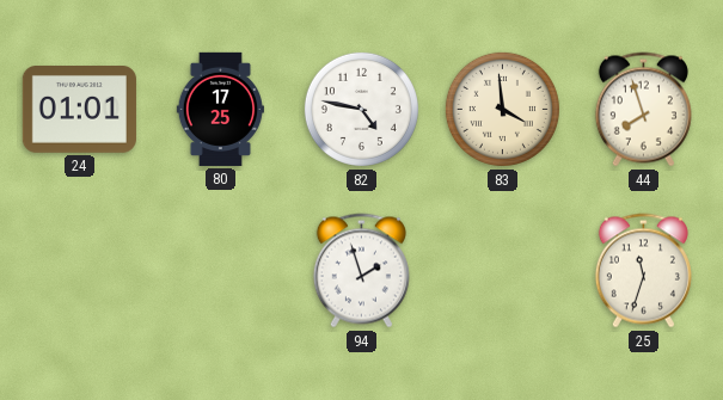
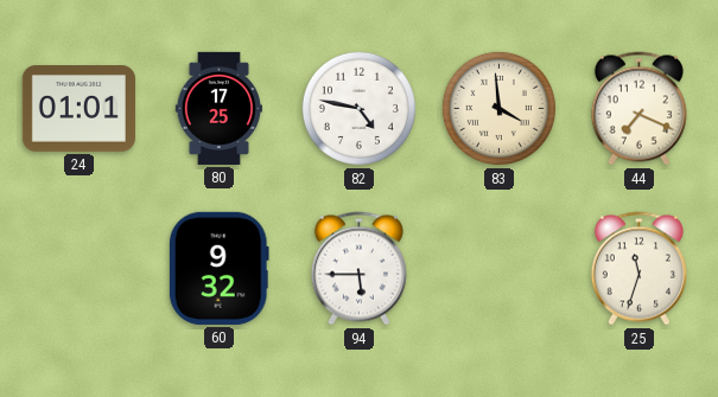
44: 7:57 -> 7:19 (638, 109)
60: none -> 9:32 (218, 268)
94: 1:57 -> 5:45 (358, 269)
